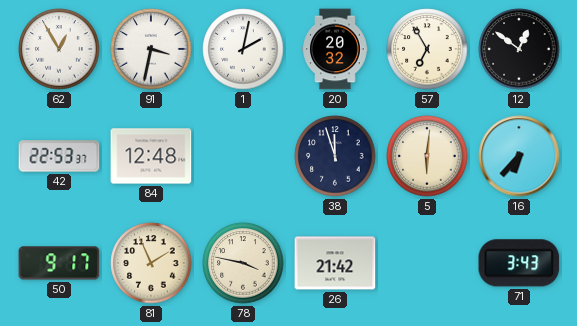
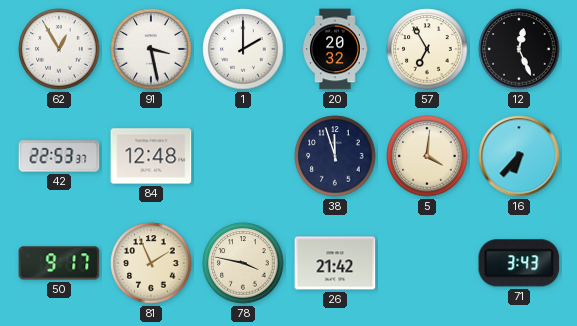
91: 3:32 -> 3:28 (151, 49)
1: 2:02 -> 2:00 (243, 49)
12: 12:51 -> 12:26 (519, 49)
5: 6:01 -> 4:01 (427, 156)
